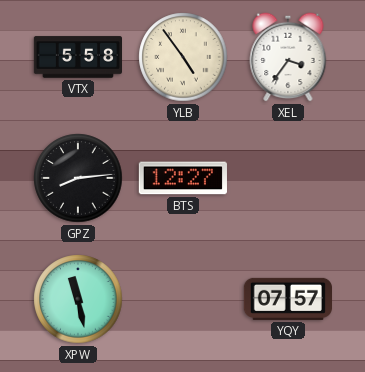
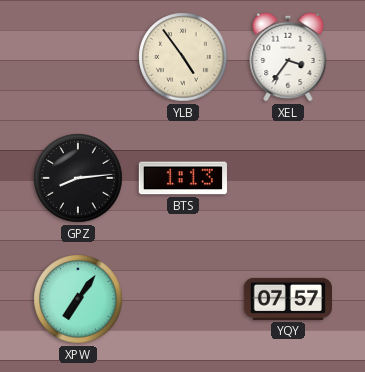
VTX: 5:58 -> none (77, 57)
BTS: 12:27 -> 1:13 (183, 178)
XPW: 11:28 -> 7:06 (78, 299)
